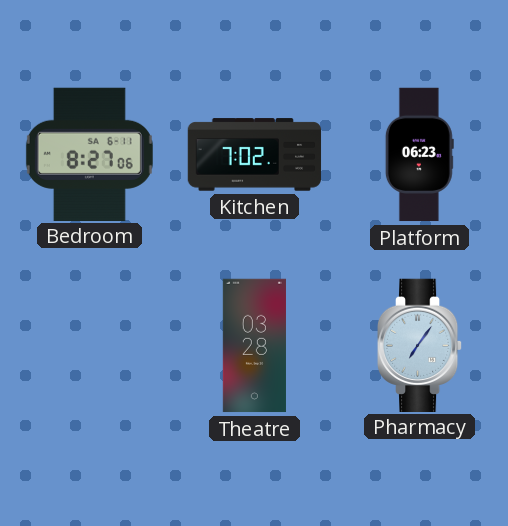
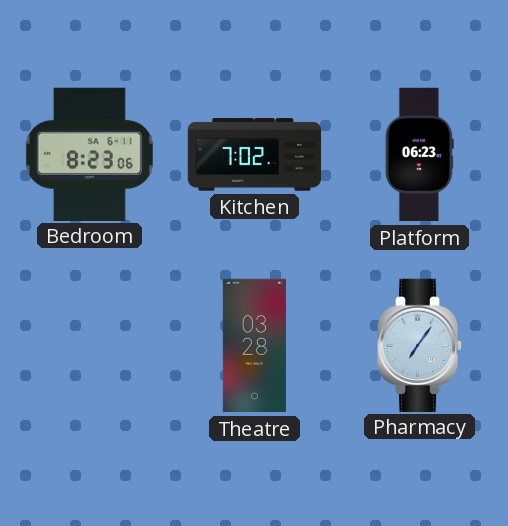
Bedroom: 8:27 -> 8:23 (89, 154)
